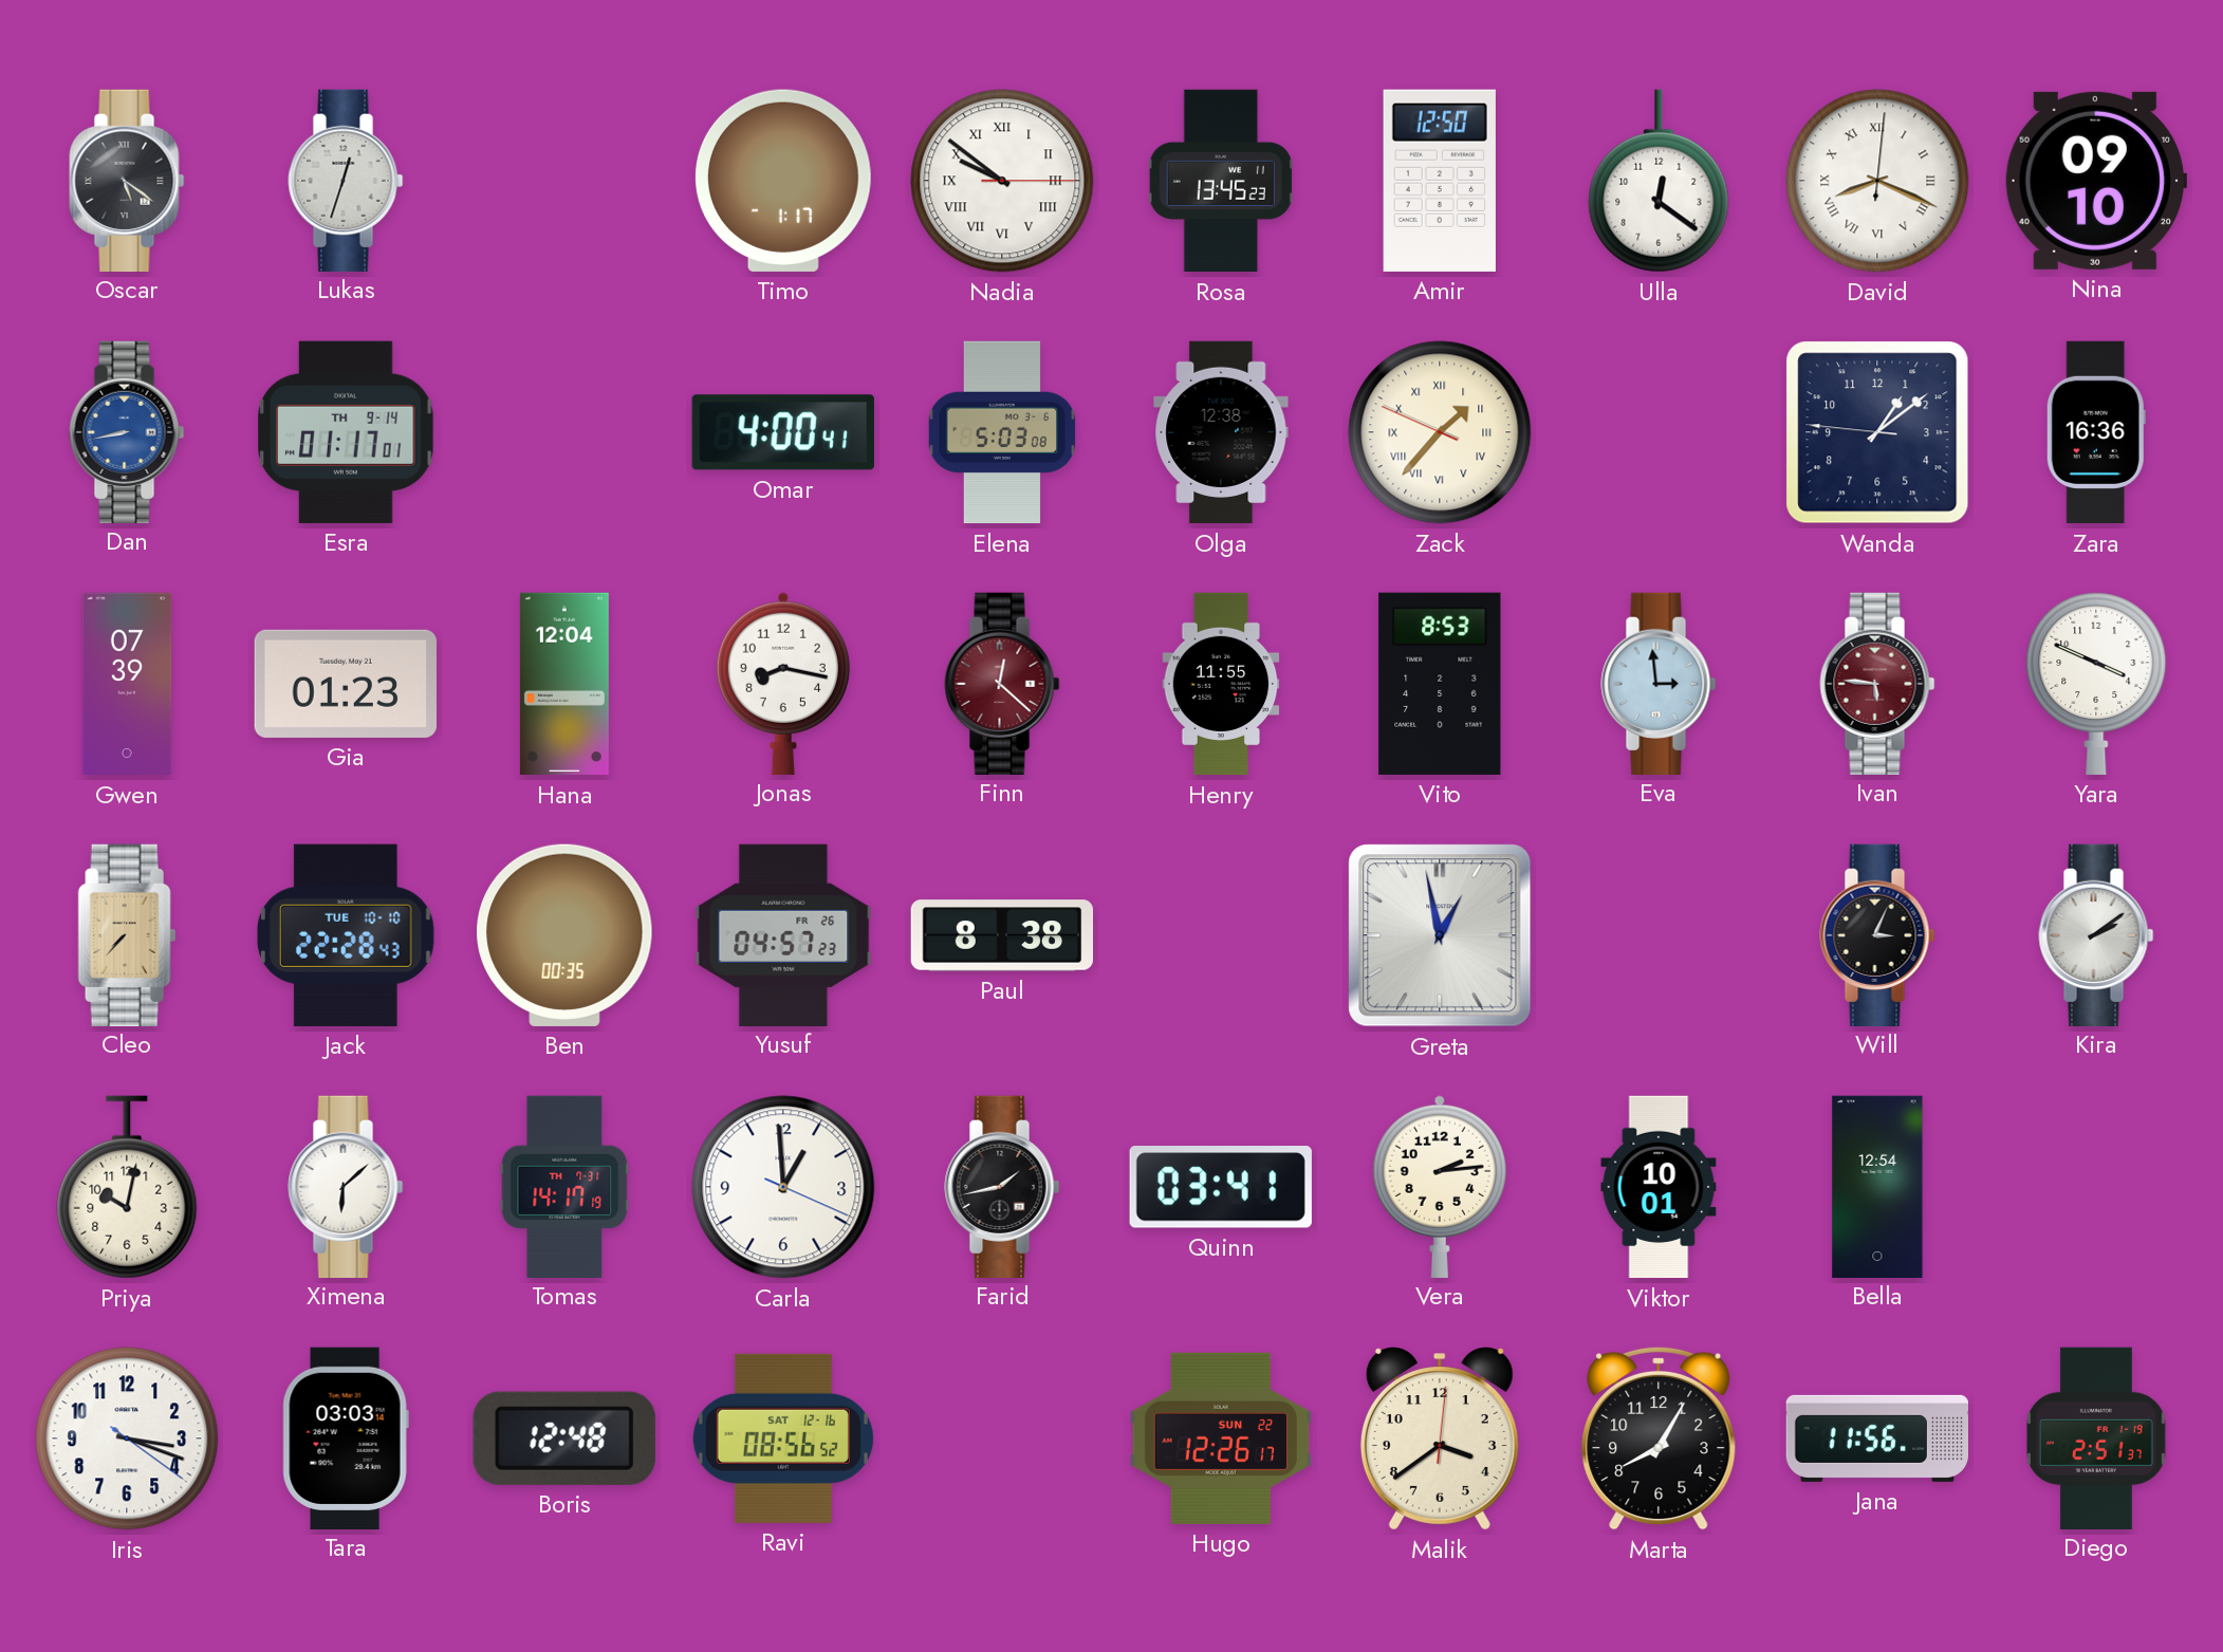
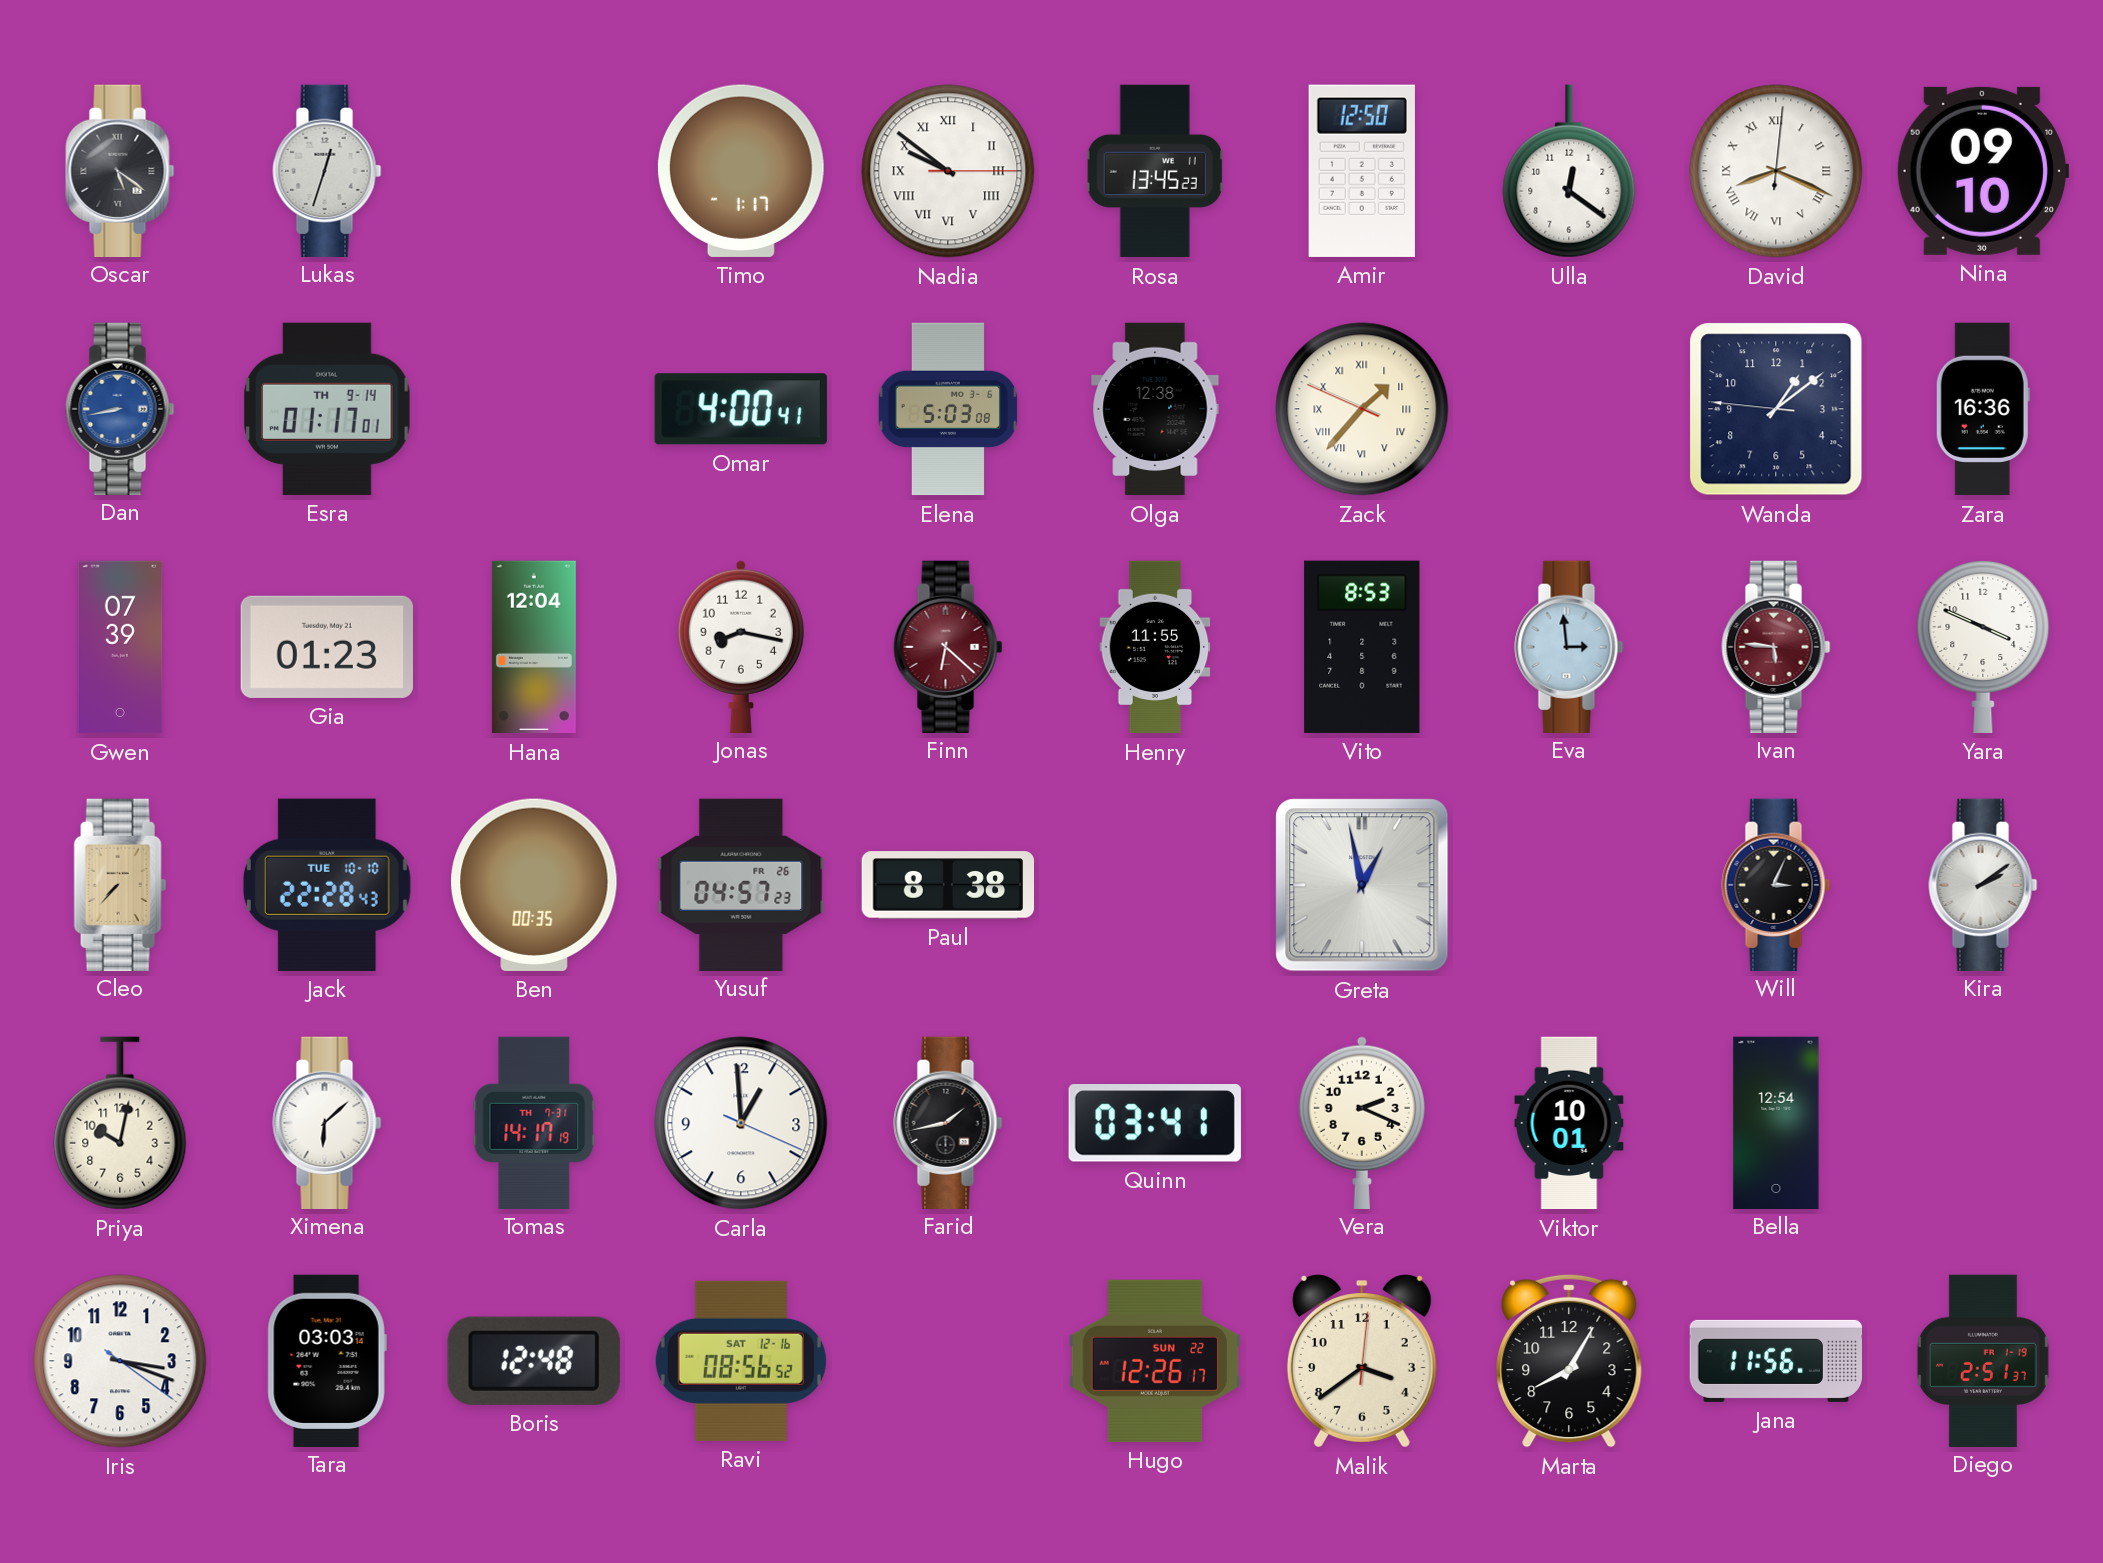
Finn: 12:22 -> 6:22 (948, 646)
Vera: 2:14 -> 2:19 (1362, 1122)
